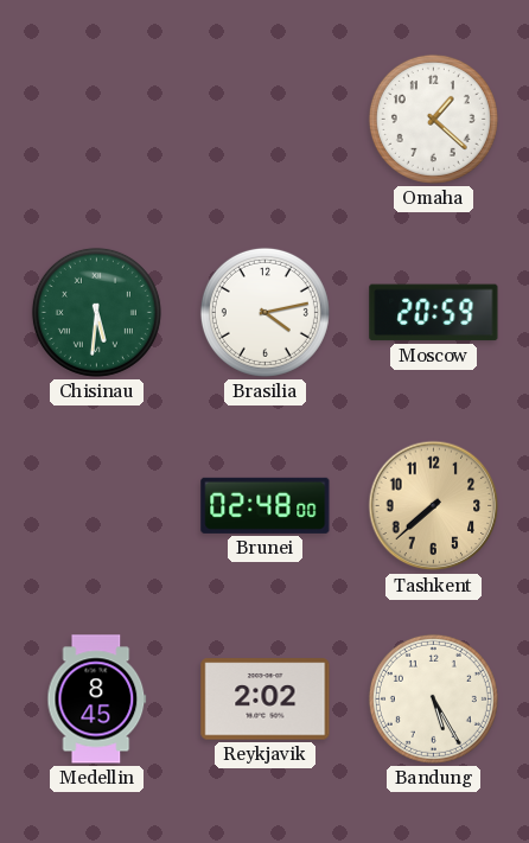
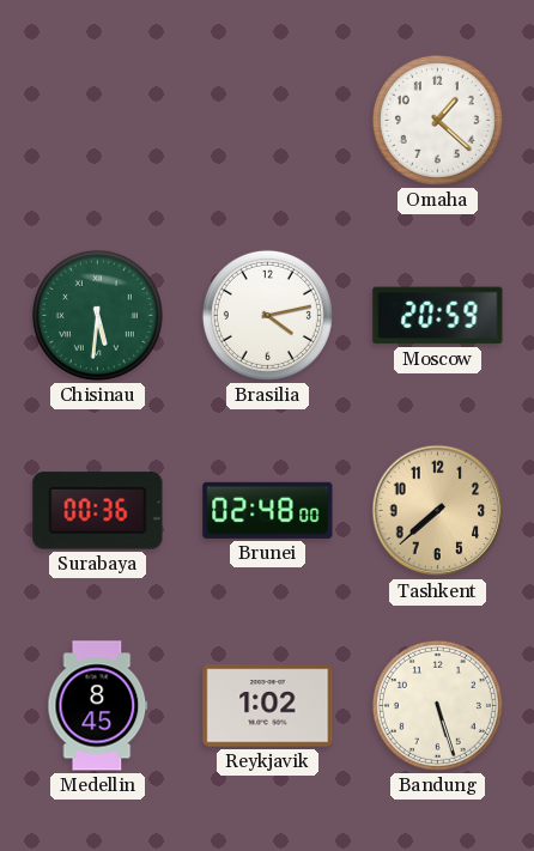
Surabaya: none -> 00:36 (98, 511)
Reykjavik: 2:02 -> 1:02 (268, 706)
Bandung: 5:25 -> 5:27 (437, 705)
